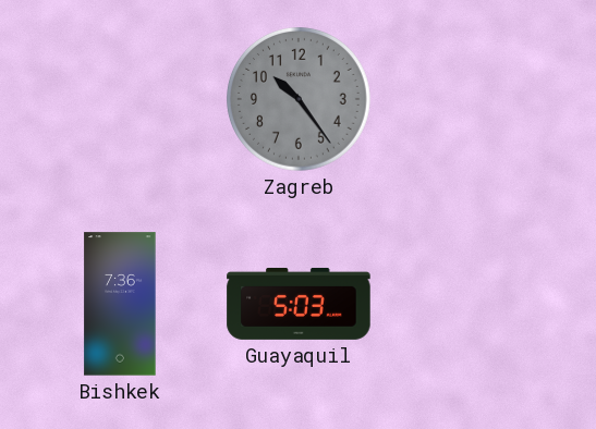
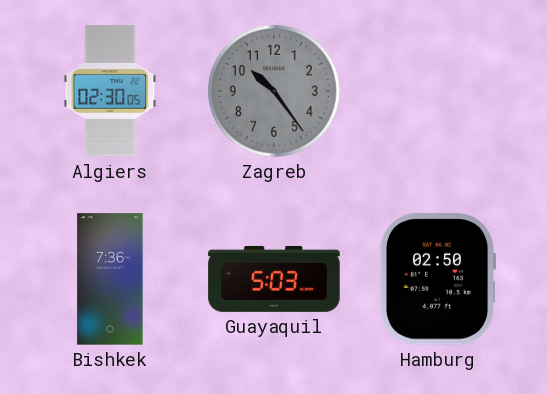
Algiers: none -> 02:30 (110, 91)
Hamburg: none -> 02:50 (438, 279)
